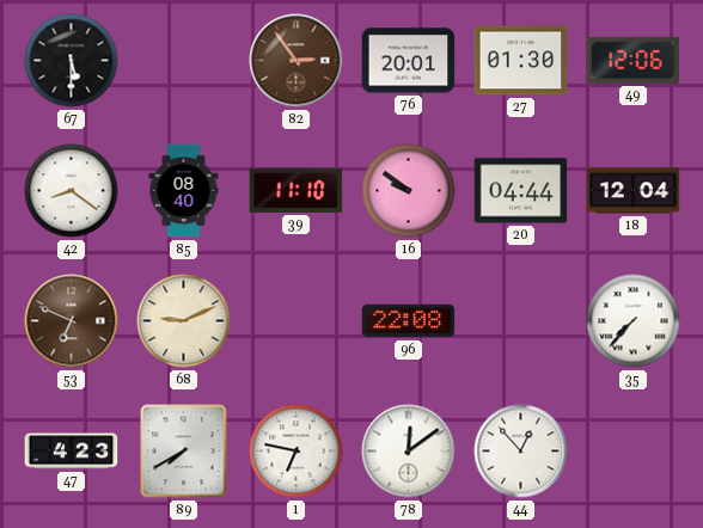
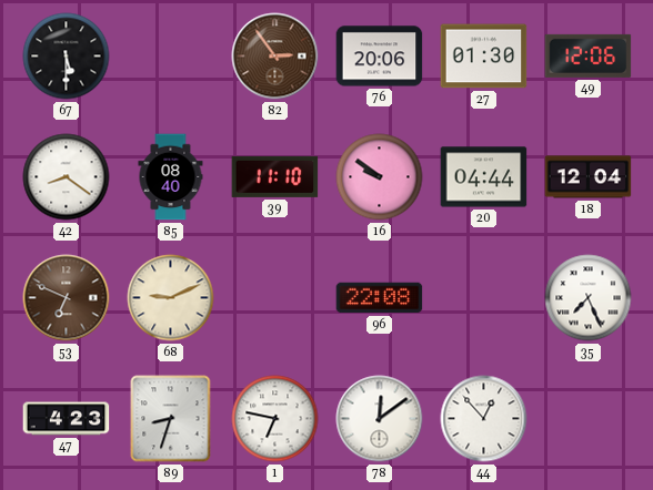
76: 20:01 -> 20:06 (380, 57)
35: 7:37 -> 7:26 (589, 298)
89: 7:40 -> 8:33 (171, 419)
